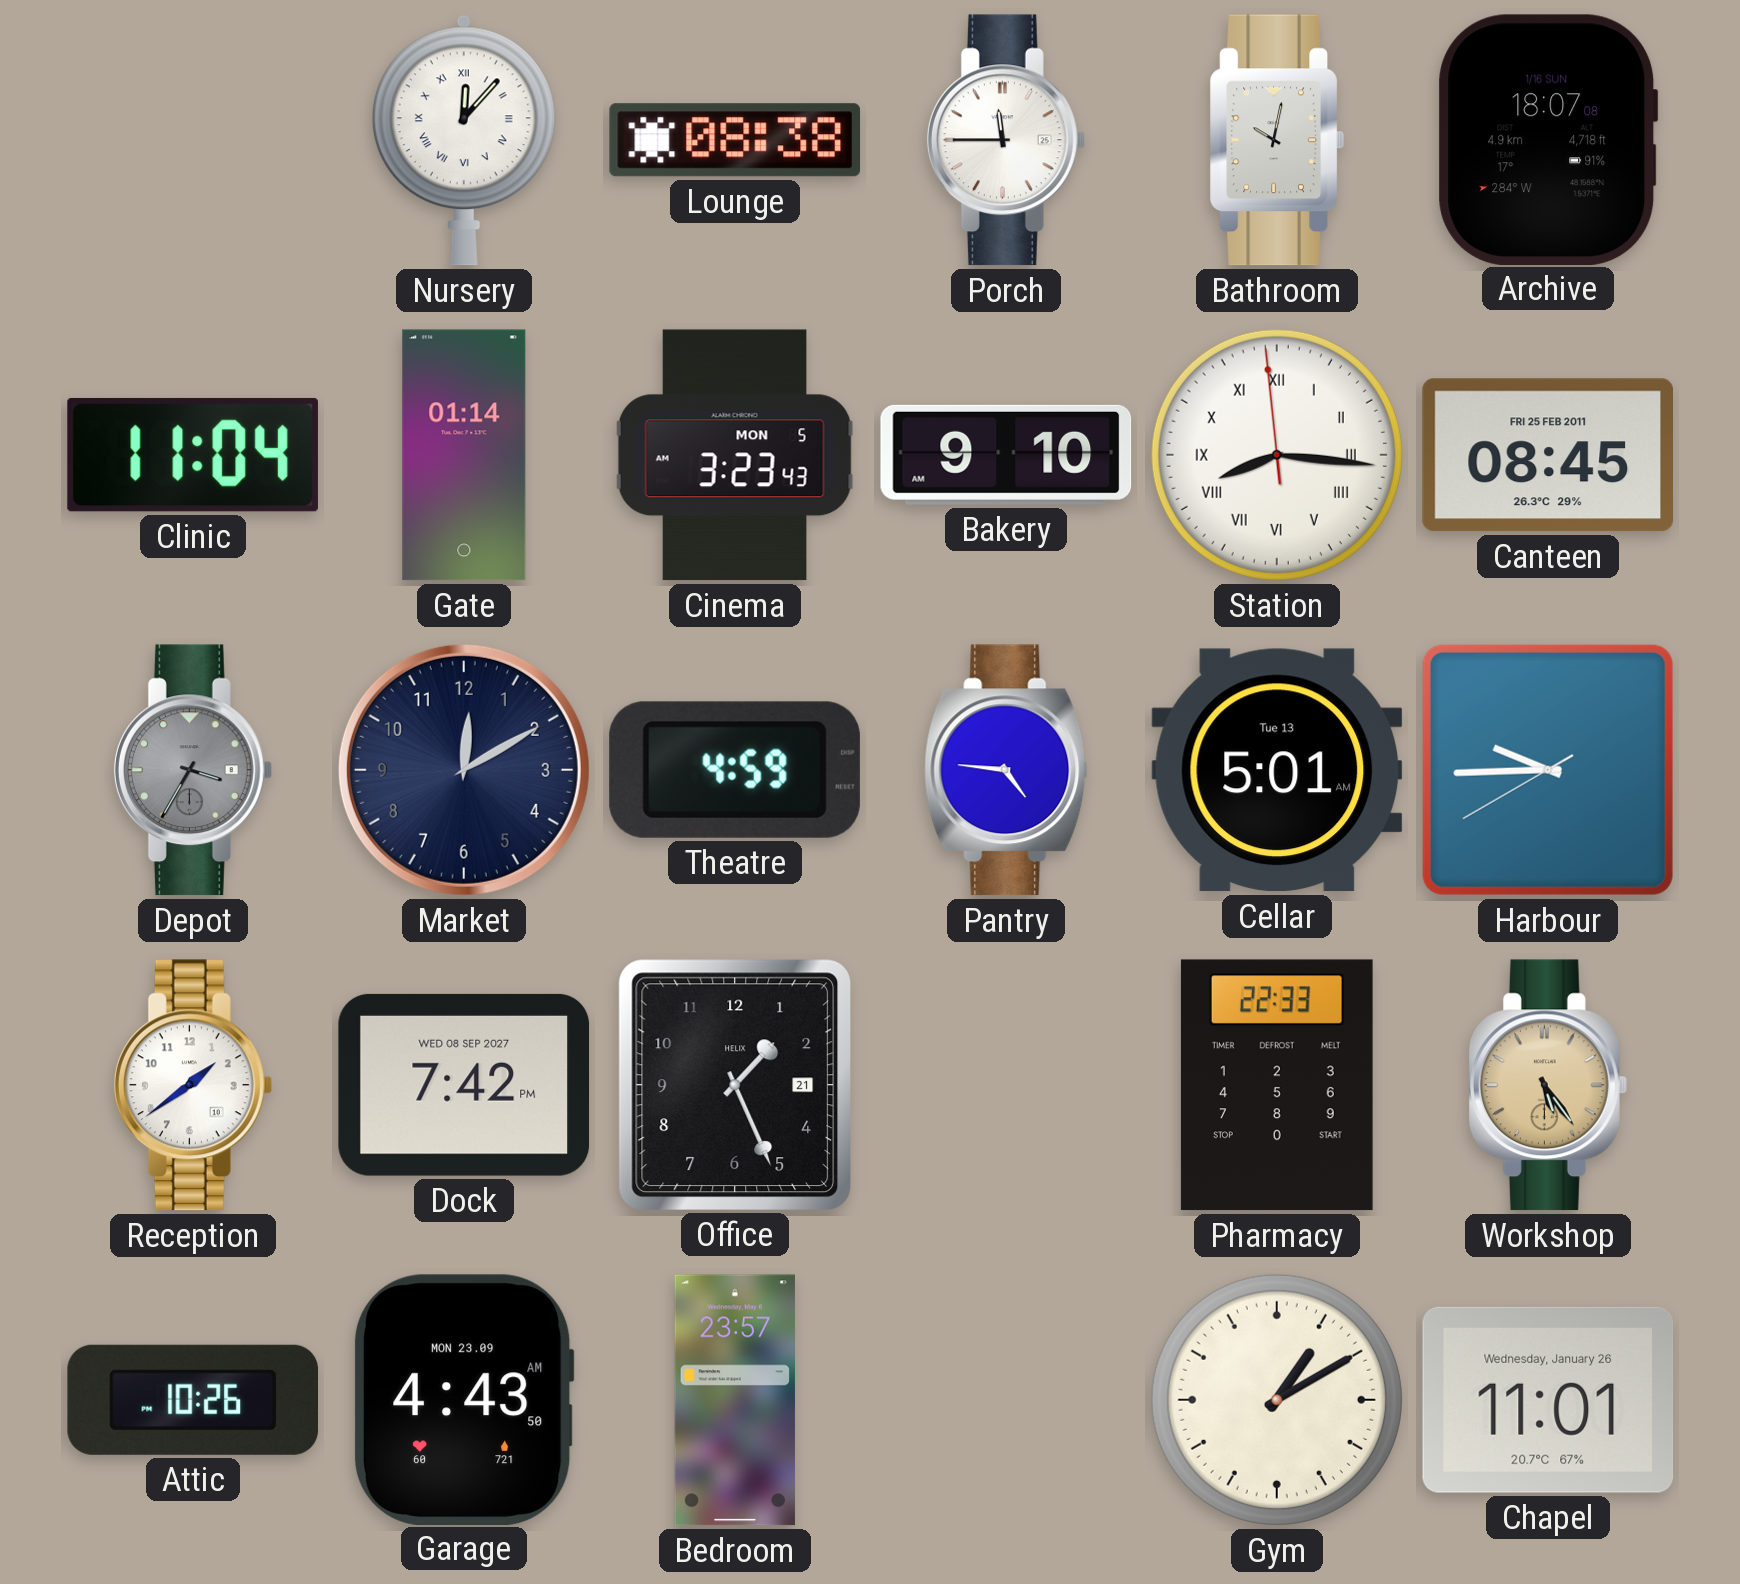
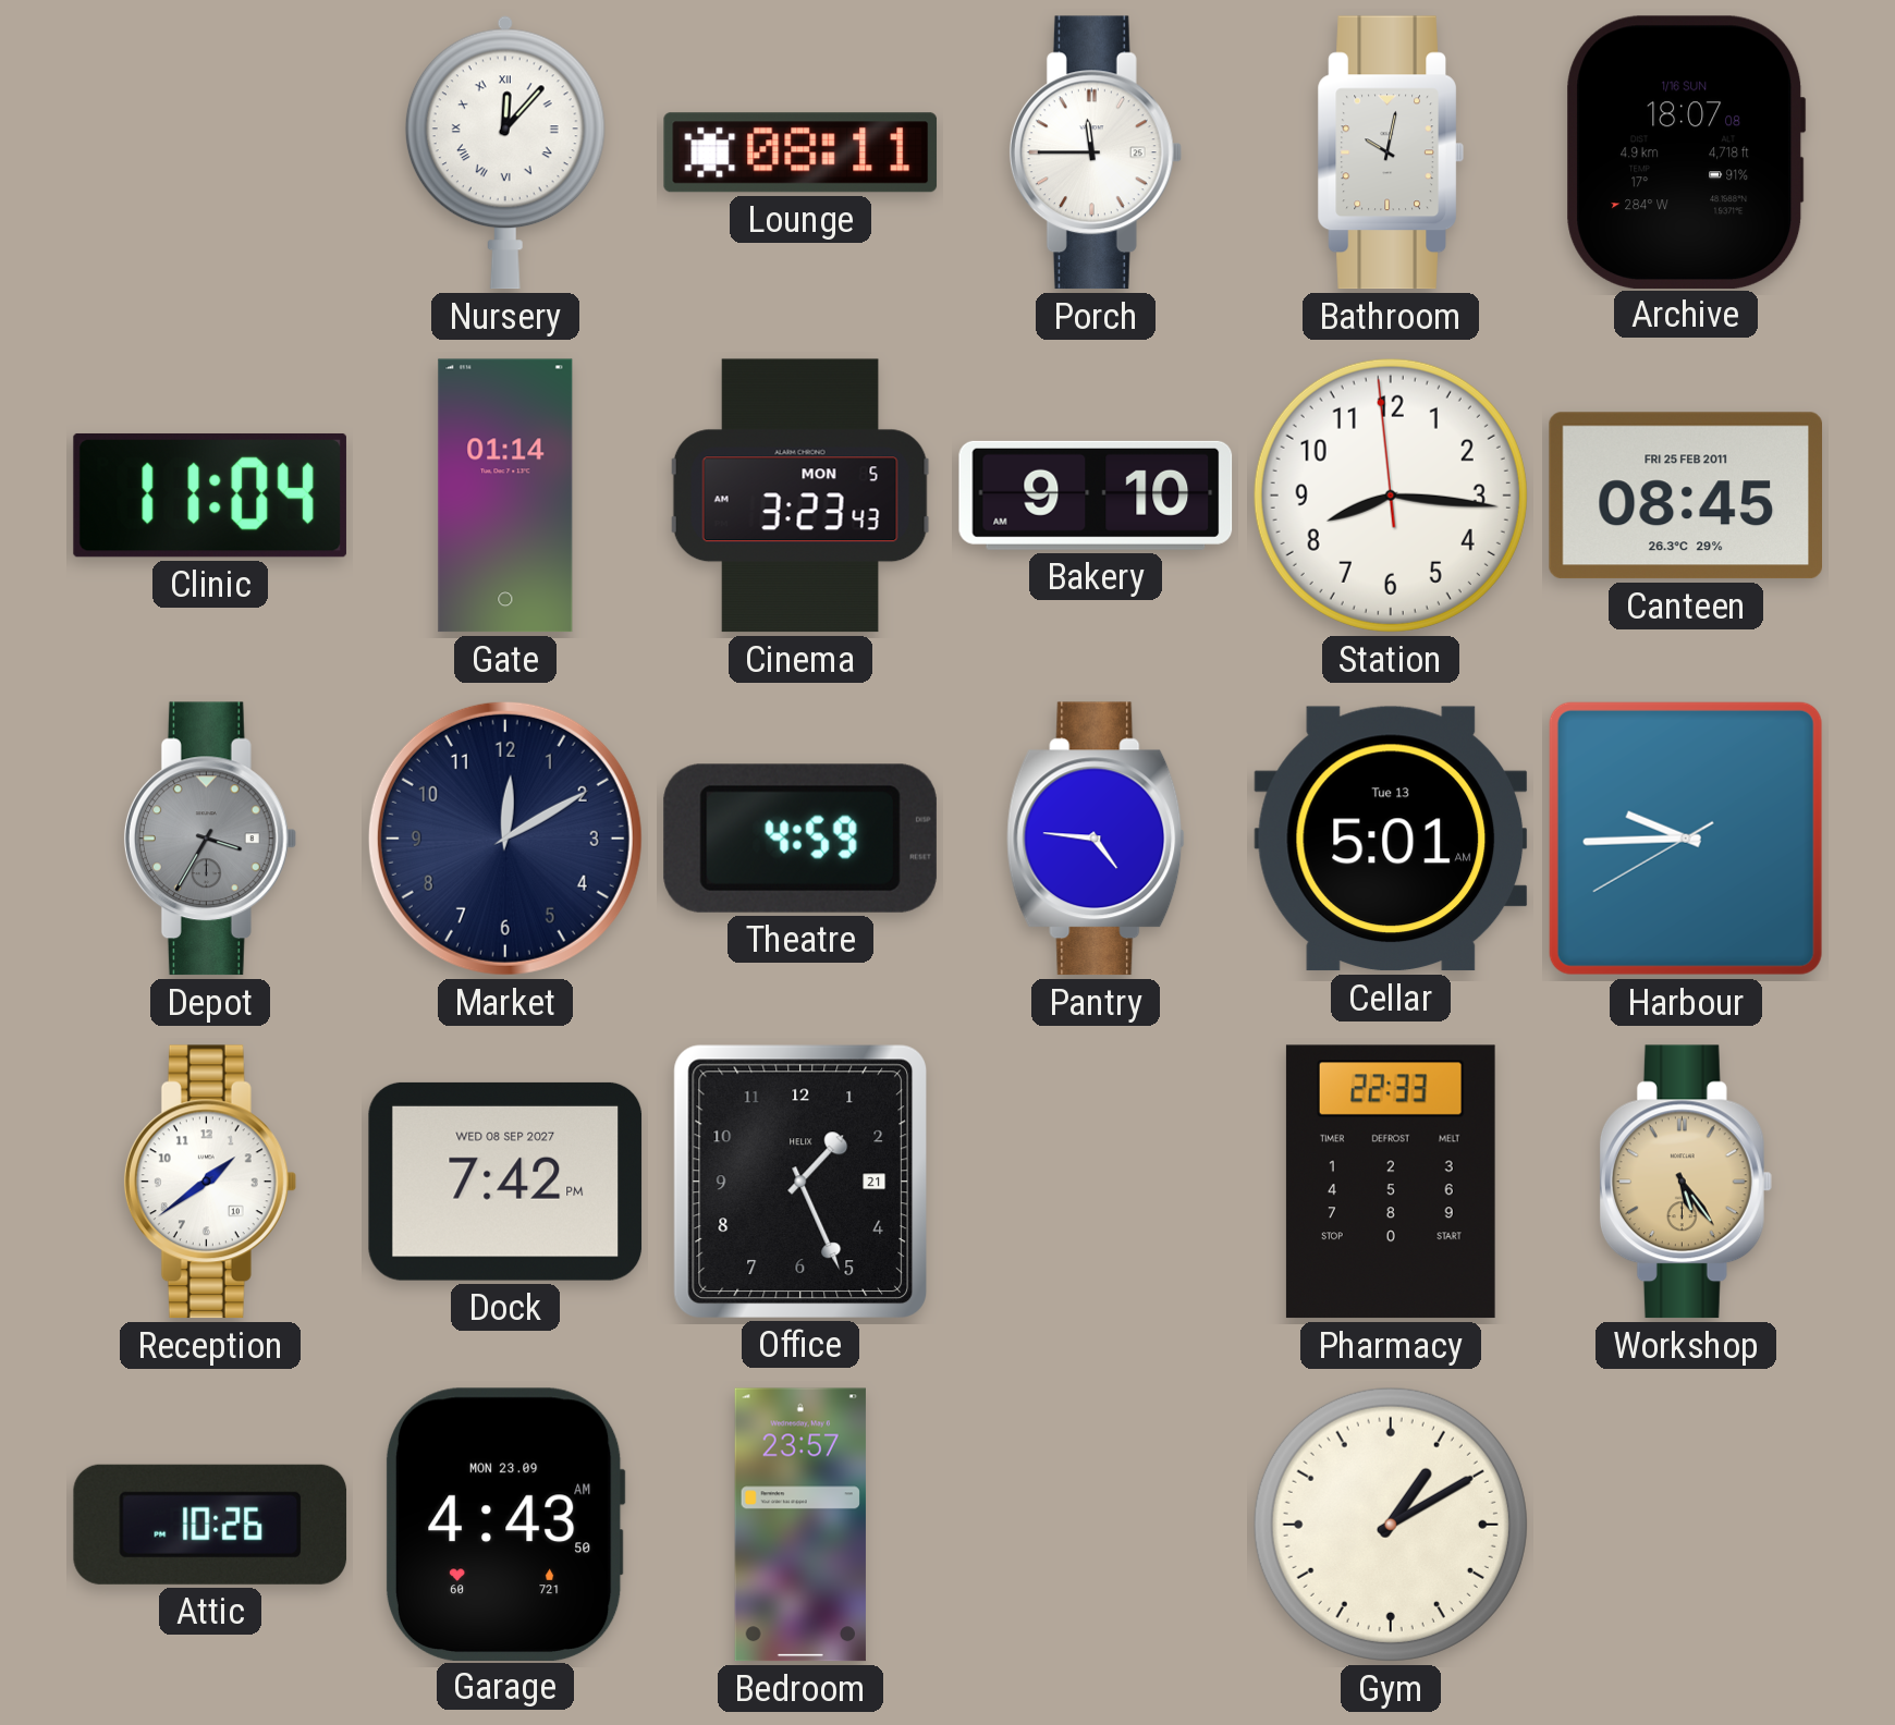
Lounge: 08:38 -> 08:11 (800, 152)
Station numerals: Roman -> Arabic (1391, 496)
Chapel: 11:01 -> none (1548, 1400)
